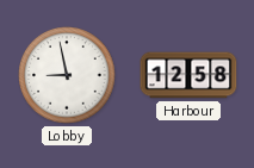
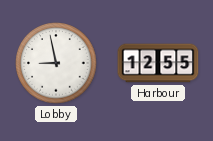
Harbour: 12:58 -> 12:55 (158, 63)
